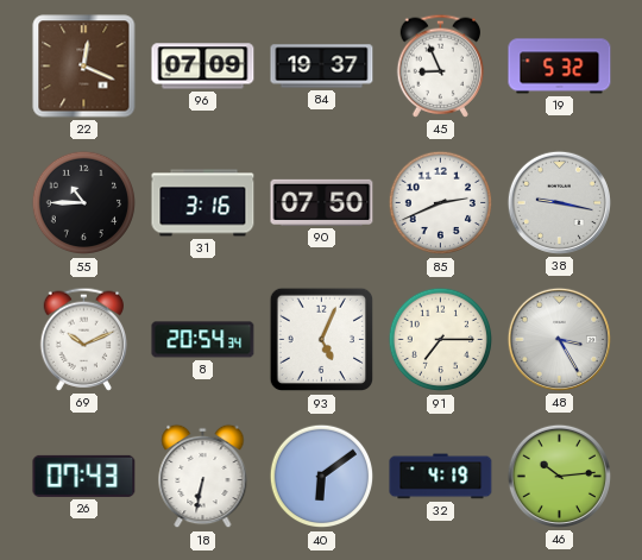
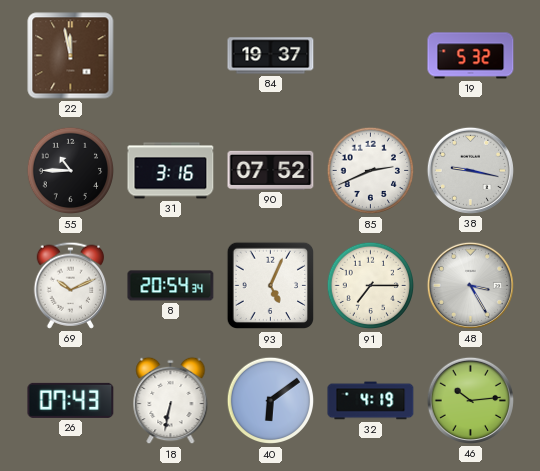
22: 12:19 -> 11:58 (71, 56)
96: 07:09 -> none (203, 67)
45: 8:56 -> none (441, 65)
90: 07:50 -> 07:52 (271, 170)
